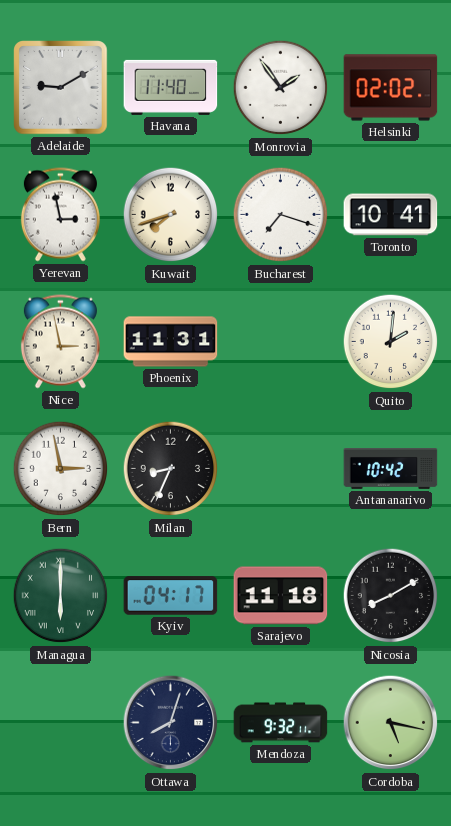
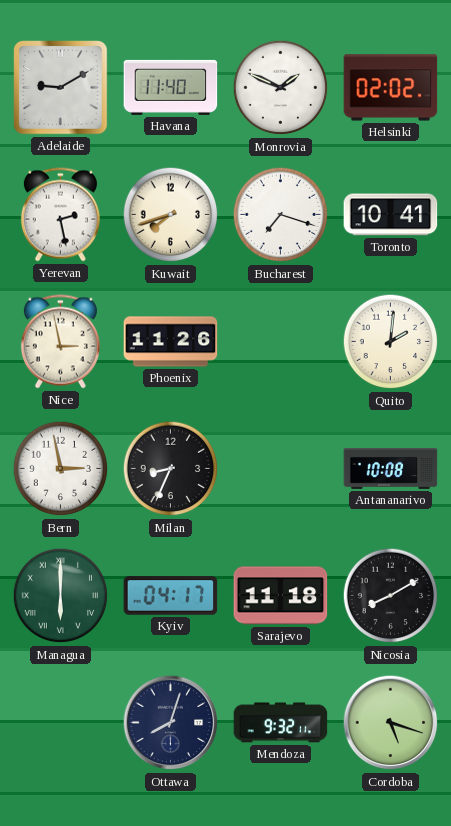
Monrovia: 1:54 -> 1:49 (281, 88)
Yerevan: 2:58 -> 2:28 (60, 215)
Phoenix: 11:31 -> 11:26 (171, 342)
Antananarivo: 10:42 -> 10:08 (391, 469)
Cordoba: 5:17 -> 5:18 (391, 723)
